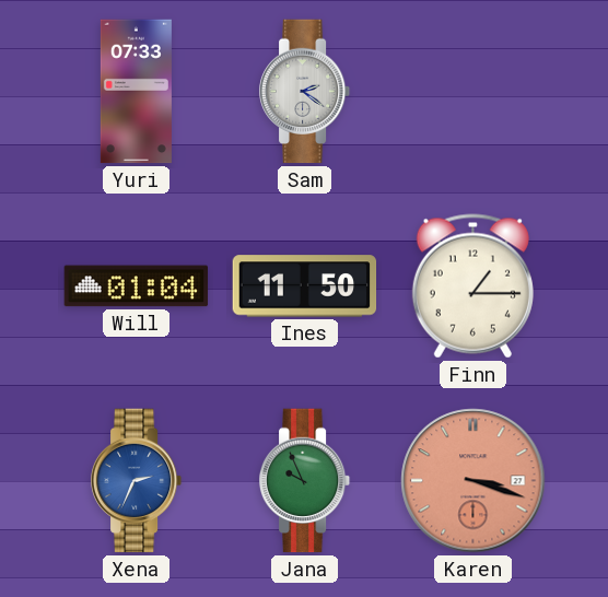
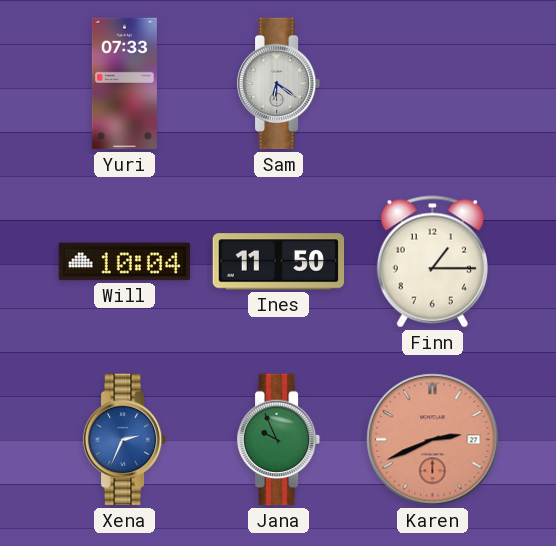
Sam: 2:21 -> 6:21 (279, 84)
Will: 01:04 -> 10:04 (125, 262)
Karen: 3:18 -> 2:41 (433, 440)
